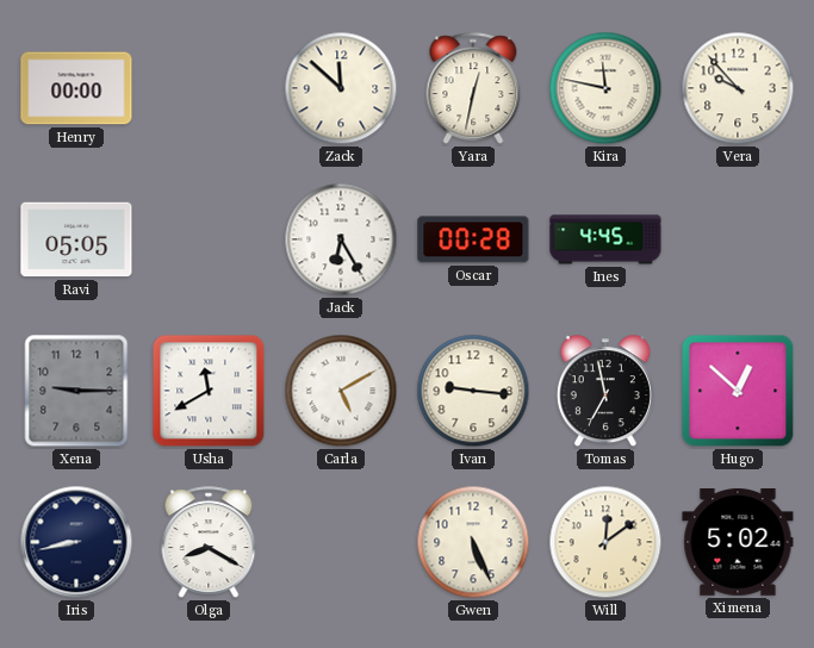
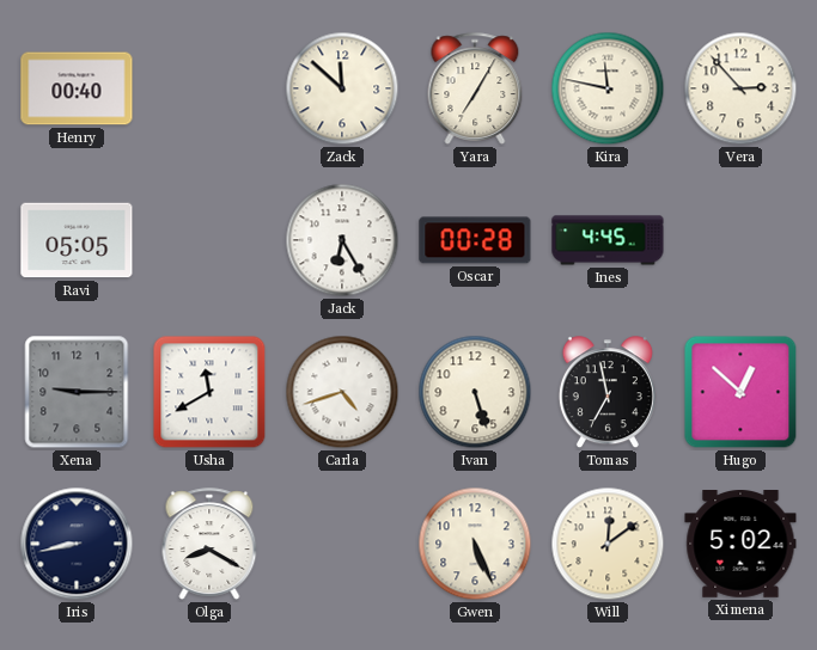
Henry: 00:00 -> 00:40 (77, 88)
Yara: 12:32 -> 7:05 (475, 88)
Vera: 9:53 -> 2:53 (740, 88)
Carla: 5:10 -> 4:42 (342, 392)
Ivan: 9:16 -> 5:27 (475, 392)
